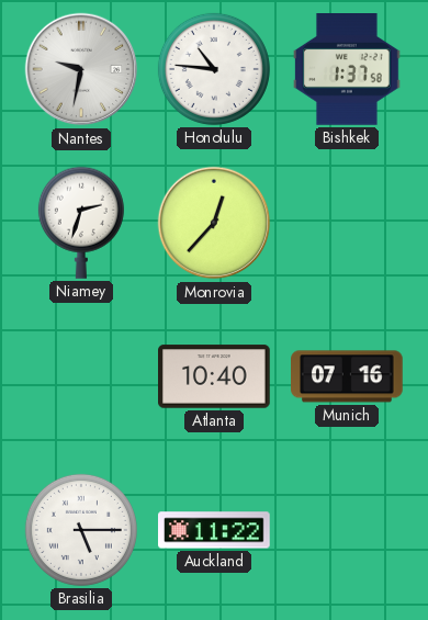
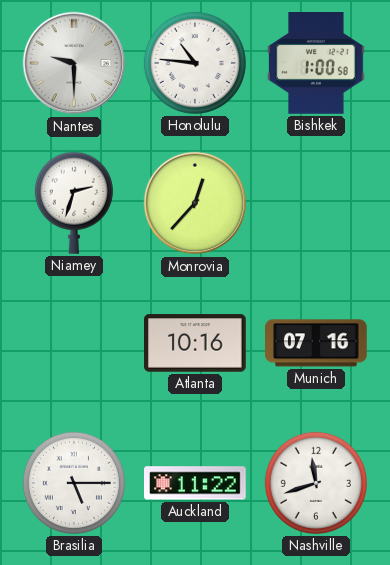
Nantes: 9:32 -> 9:30 (74, 63)
Bishkek: 1:37 -> 1:00 (317, 64)
Atlanta: 10:40 -> 10:16 (196, 343)
Nashville: none -> 11:42 (316, 483)
